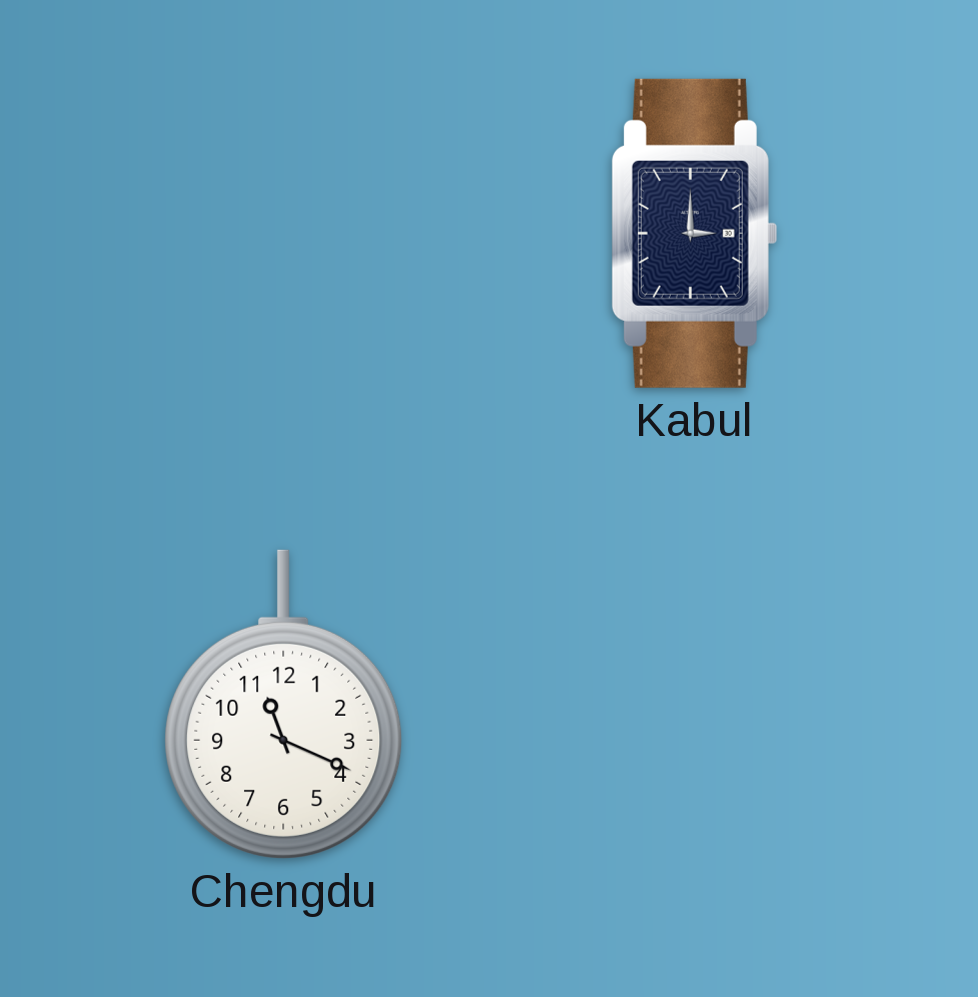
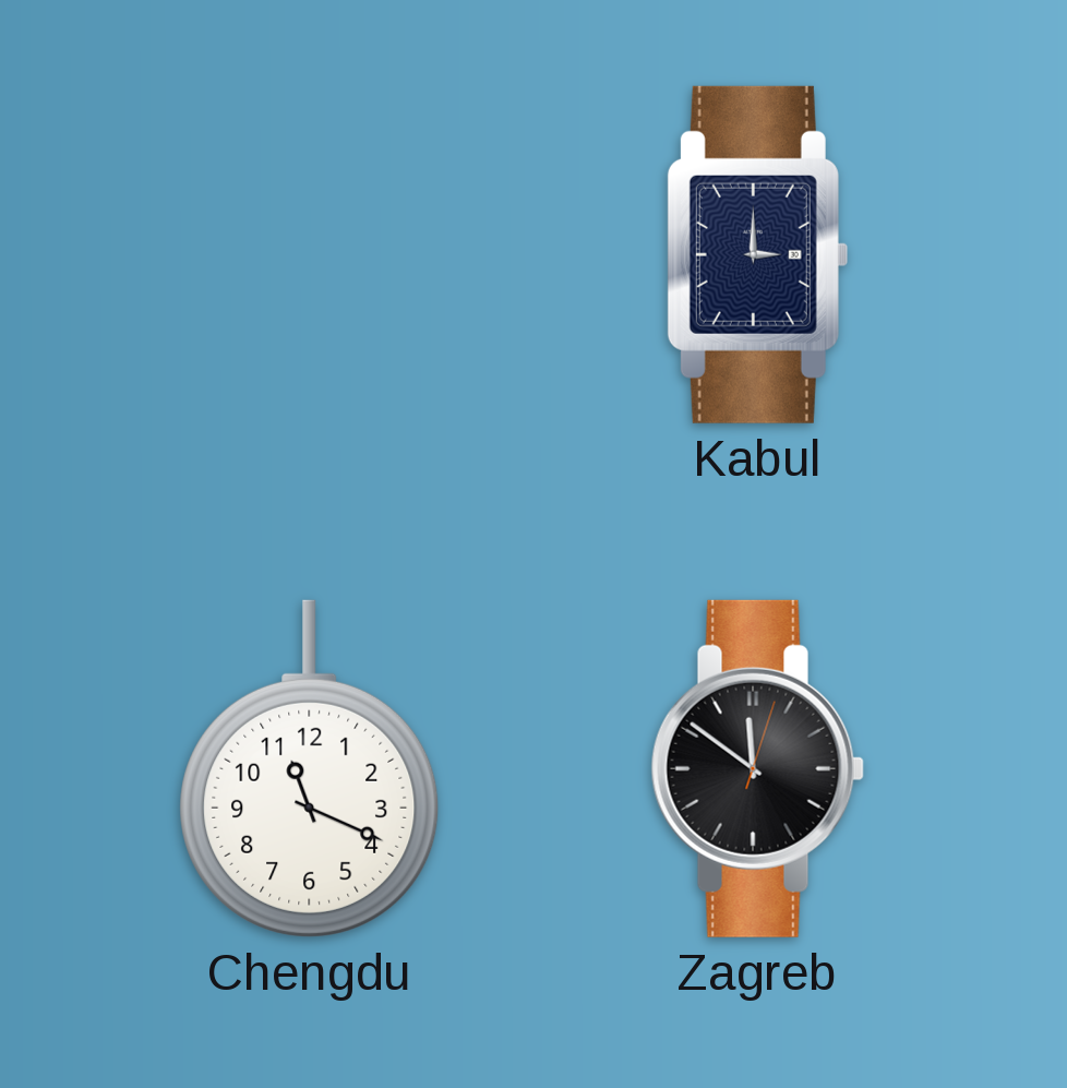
Zagreb: none -> 11:51 (757, 768)
